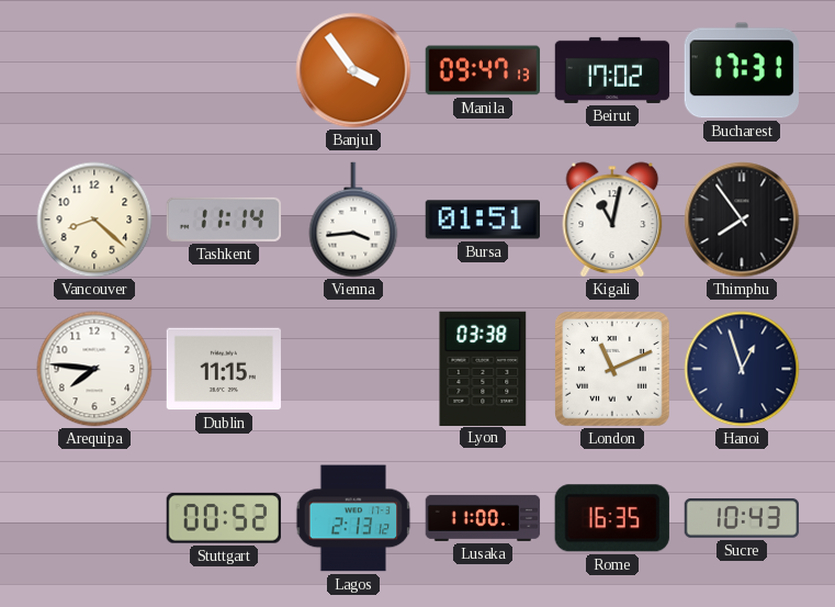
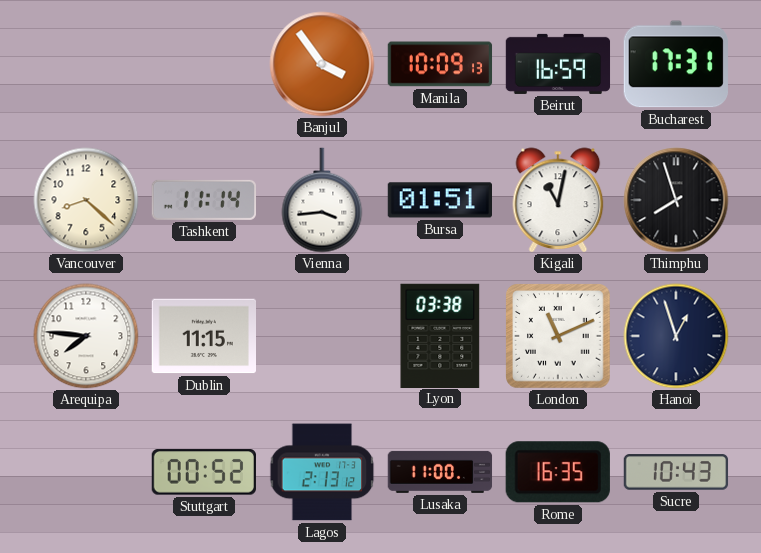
Manila: 09:47 -> 10:09 (440, 64)
Beirut: 17:02 -> 16:59 (558, 64)
Thimphu: 7:54 -> 7:57 (676, 200)
